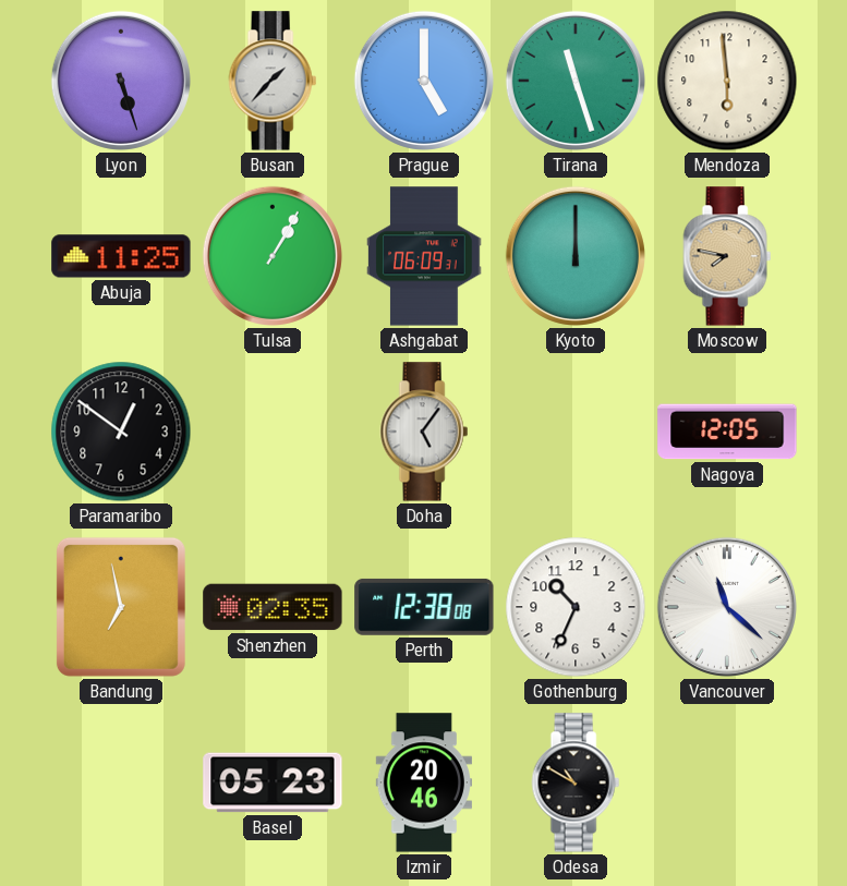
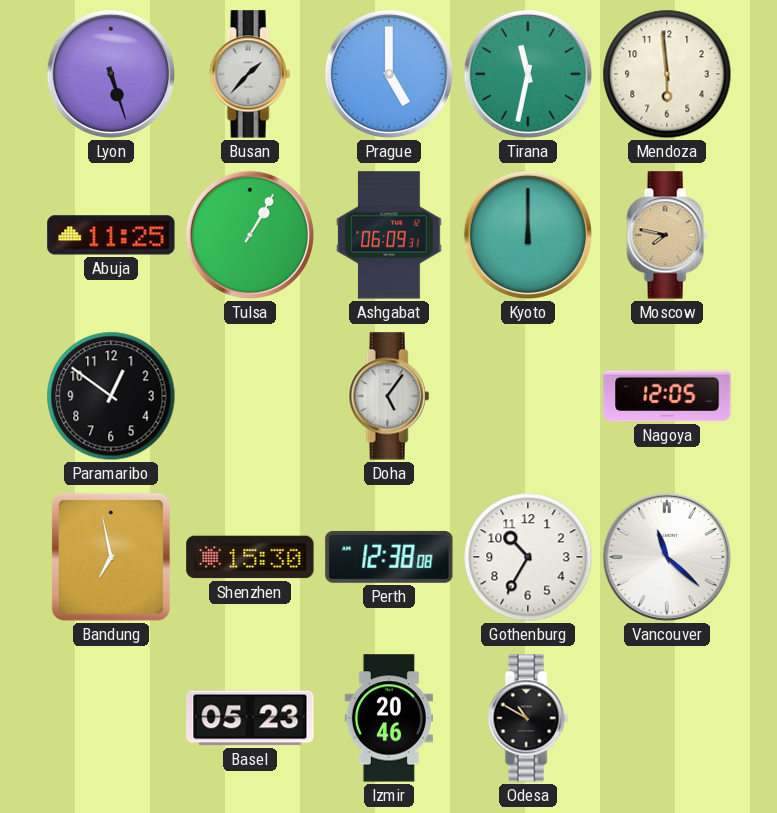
Tirana: 11:27 -> 11:32 (528, 74)
Shenzhen: 02:35 -> 15:30 (250, 557)
Gothenburg: 10:34 -> 10:35 (528, 557)
